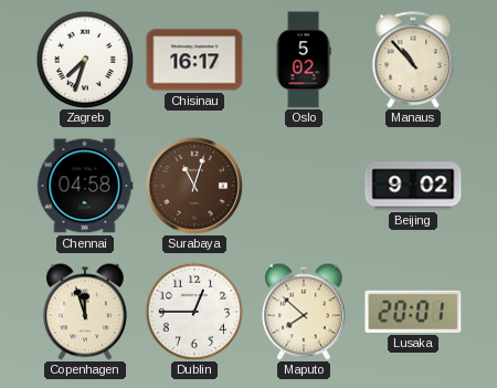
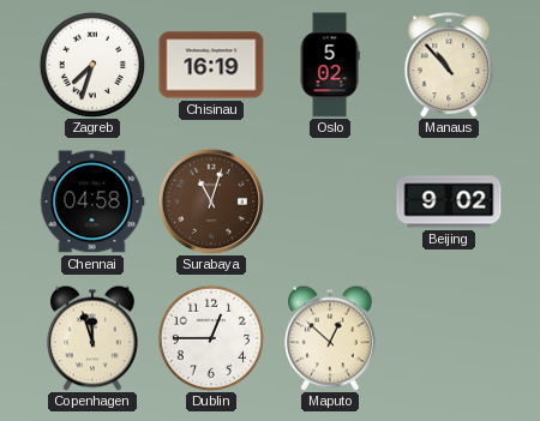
Chisinau: 16:17 -> 16:19 (211, 65)
Maputo: 7:52 -> 12:52 (331, 338)
Lusaka: 20:01 -> none (413, 312)
